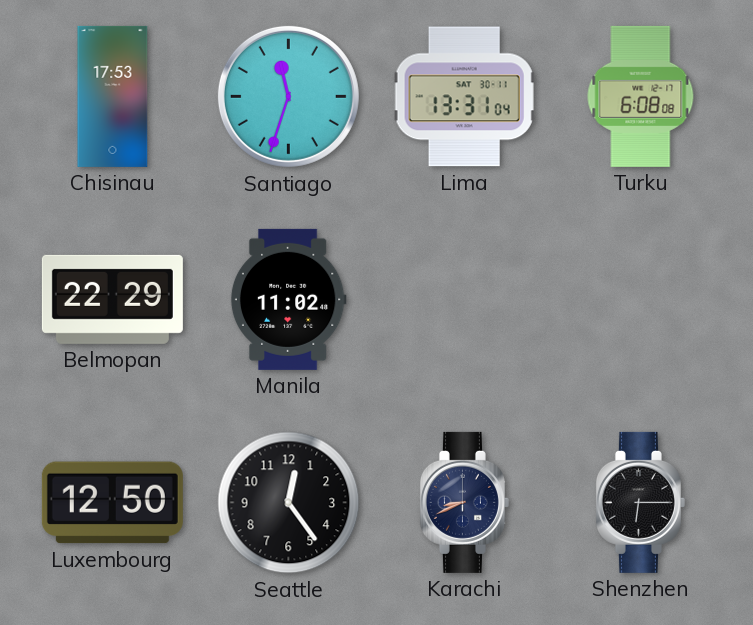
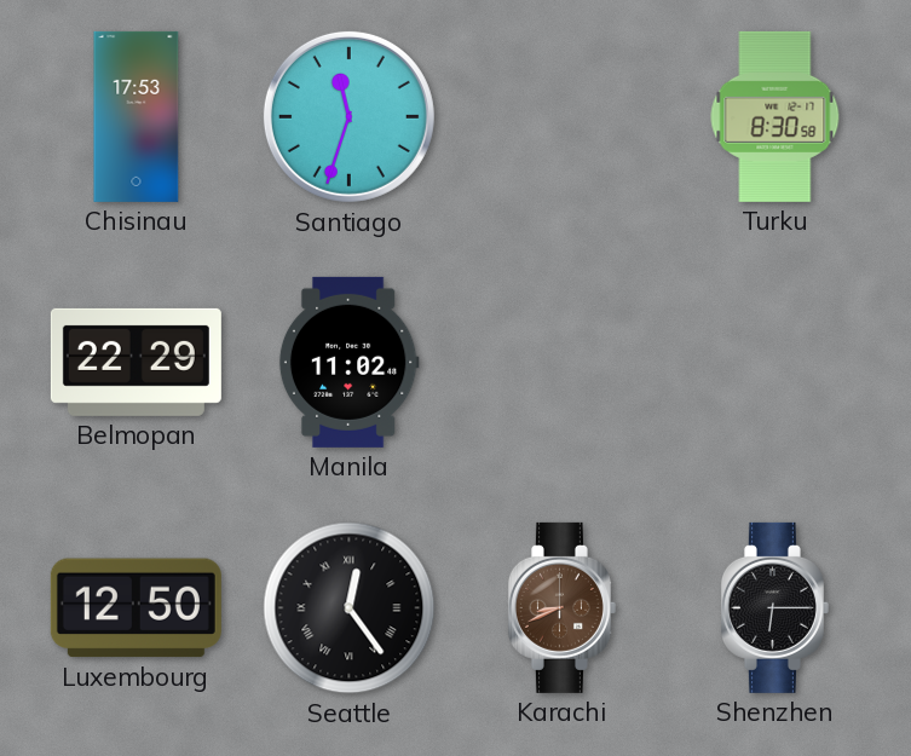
Lima: 13:31 -> none (465, 97)
Turku: 6:08 -> 8:30 (775, 116)
Seattle numerals: Arabic -> Roman (350, 608)
Karachi dial: navy -> brown (561, 607)
